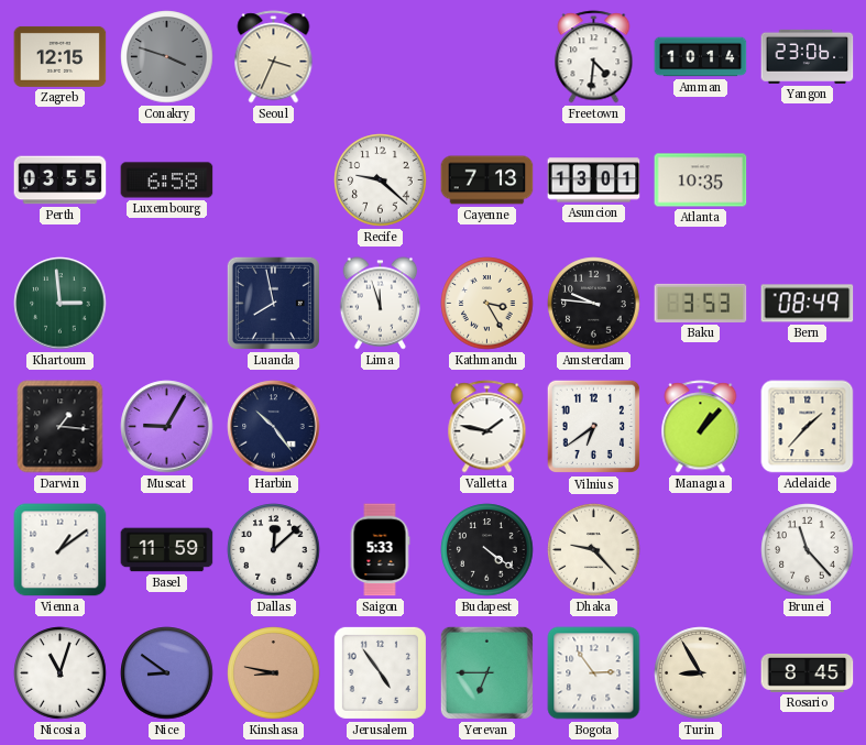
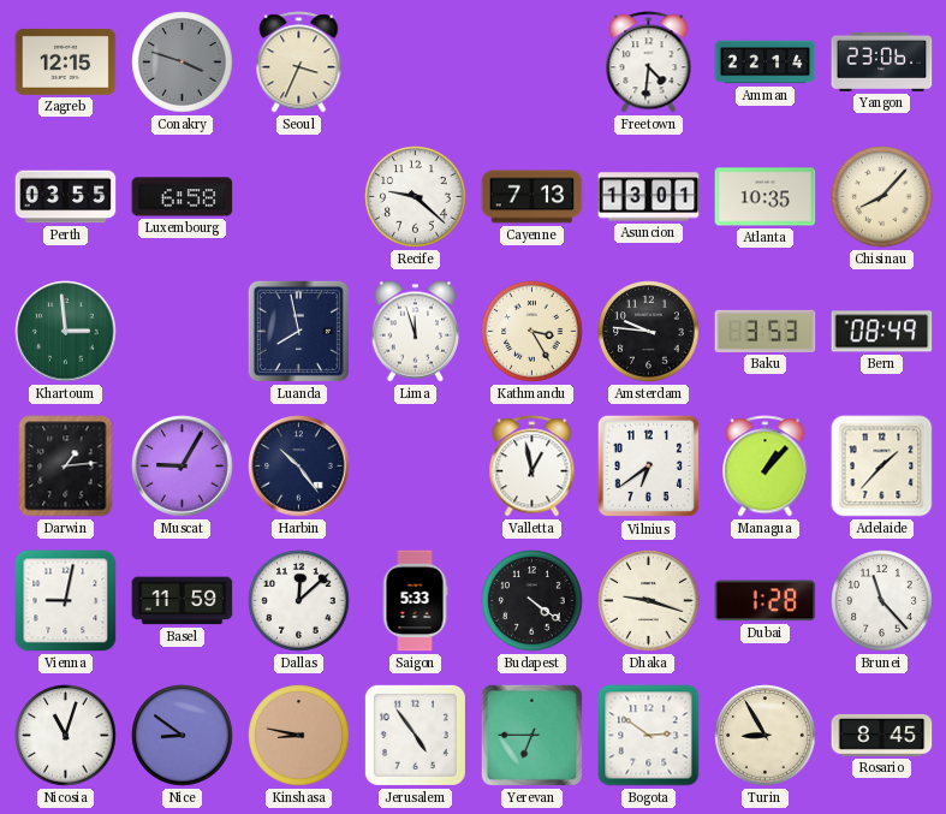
Amman: 10:14 -> 22:14 (766, 63)
Chisinau: none -> 8:07 (882, 197)
Darwin: 1:16 -> 1:14 (66, 467)
Valletta: 1:47 -> 12:58 (533, 467)
Vienna: 1:09 -> 9:02 (66, 601)
Dhaka: 9:23 -> 9:18 (649, 601)
Dubai: none -> 1:28 (766, 601)
Bogota: 2:54 -> 2:51 (649, 736)
